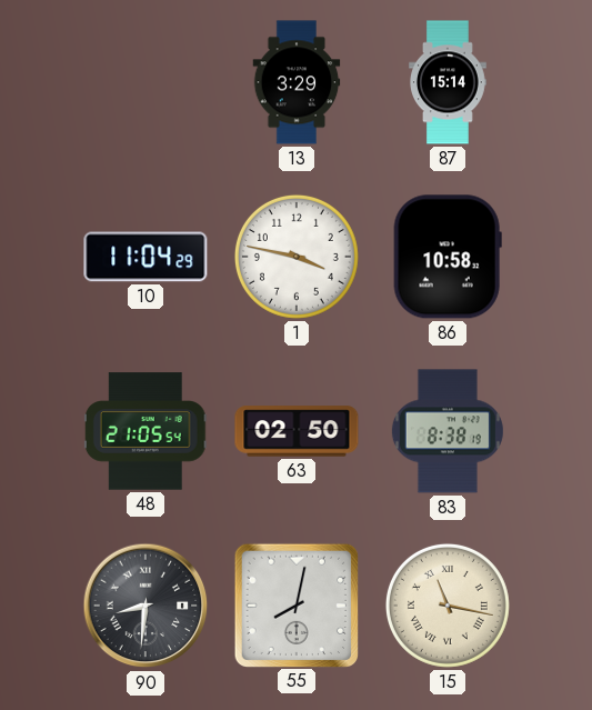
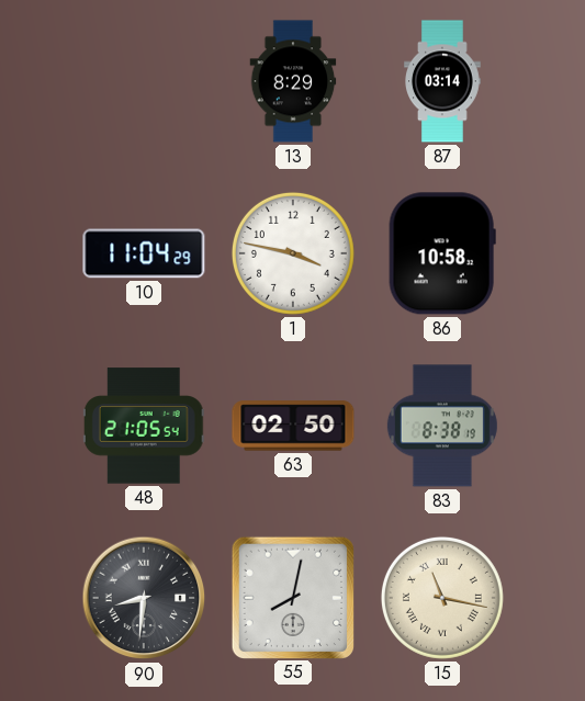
13: 3:29 -> 8:29 (293, 81)
87: 15:14 -> 03:14 (443, 81)
